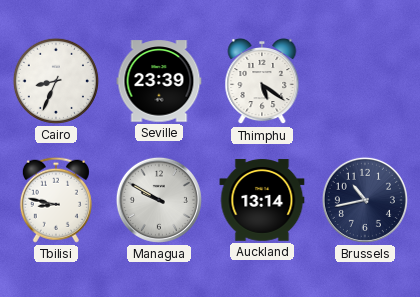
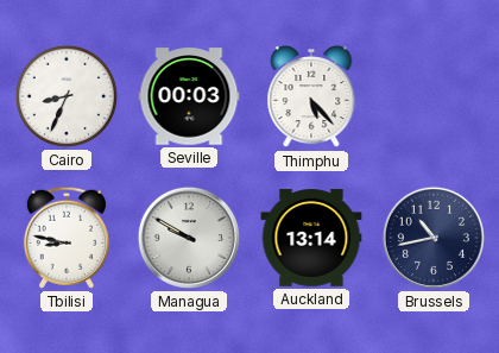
Seville: 23:39 -> 00:03 (189, 96)
Thimphu: 5:21 -> 5:23 (311, 96)
